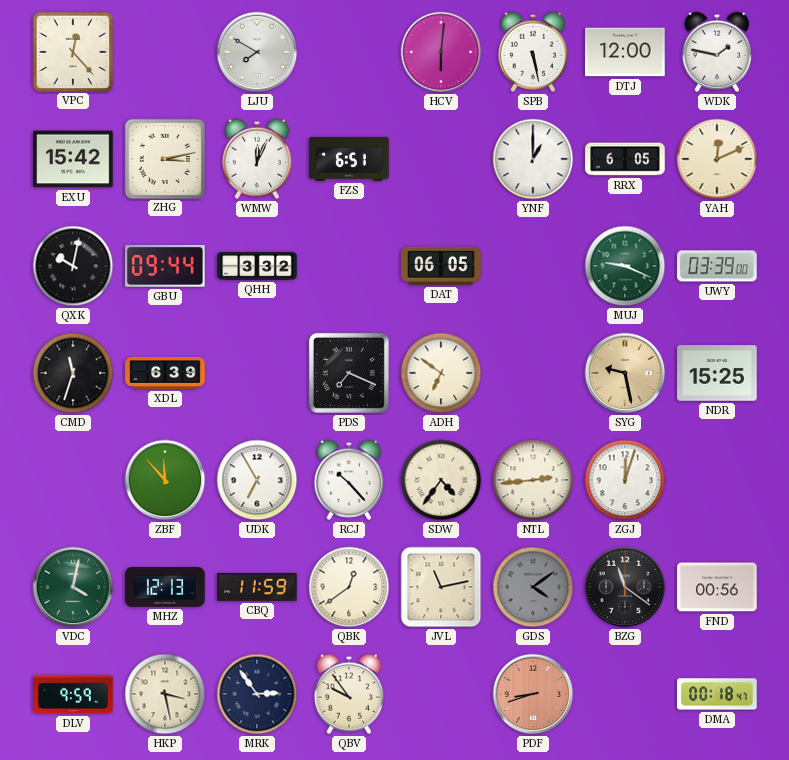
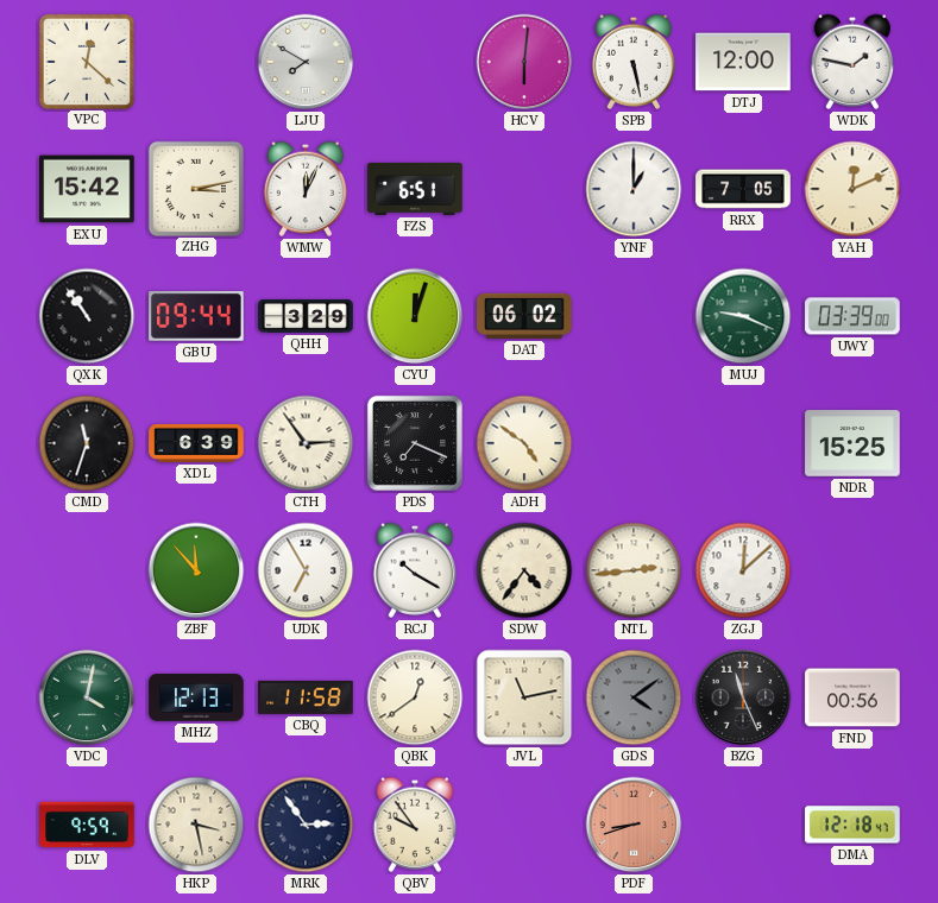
VPC: 12:23 -> 12:22 (86, 61)
RRX: 6:05 -> 7:05 (743, 189)
QXK: 10:02 -> 10:54 (87, 316)
QHH: 3:32 -> 3:29 (306, 316)
CYU: none -> 12:03 (415, 316)
DAT: 06:05 -> 06:02 (524, 316)
CTH: none -> 2:54 (306, 443)
ADH: 6:51 -> 4:51 (524, 443)
SYG: 9:28 -> none (625, 373)
RCJ: 10:23 -> 10:20 (415, 570)
ZGJ: 12:03 -> 12:08 (743, 570)
CBQ: 11:59 -> 11:58 (306, 697)
BZG: 11:21 -> 11:26 (743, 697)
DMA: 00:18 -> 12:18 (852, 825)
